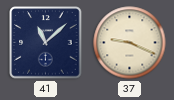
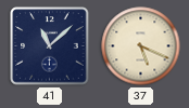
37: 9:19 -> 5:19 (141, 46)
